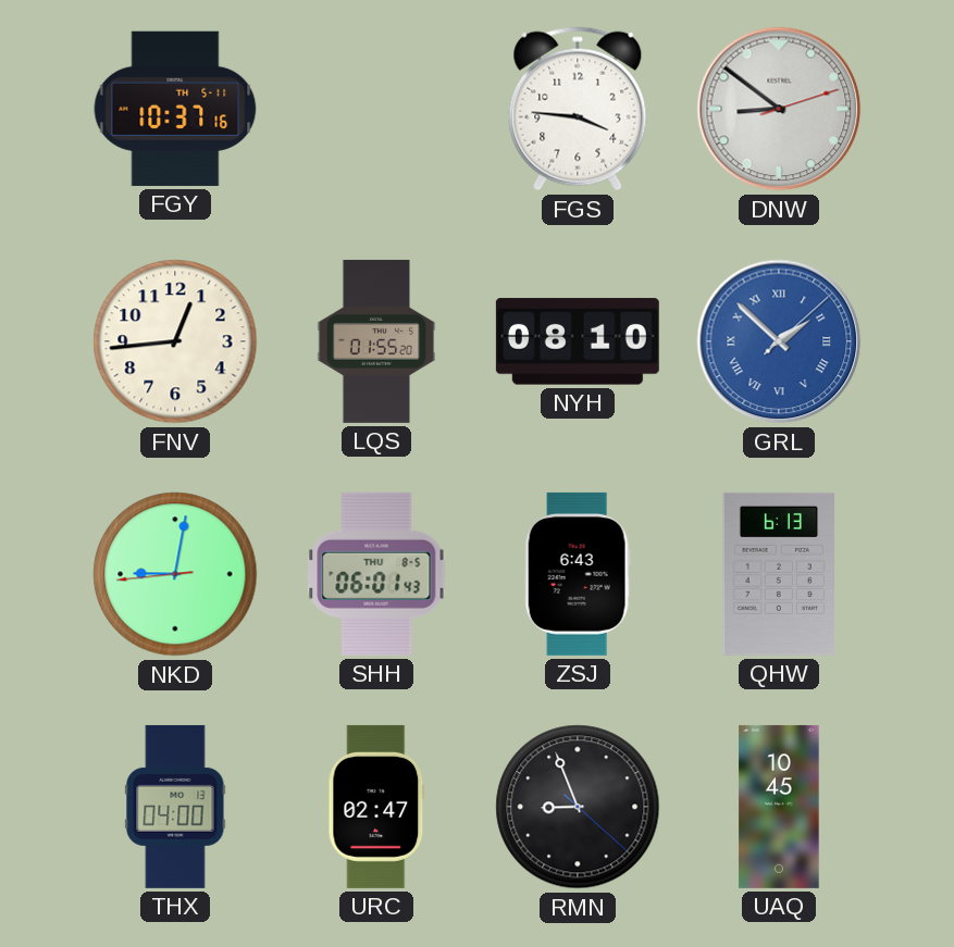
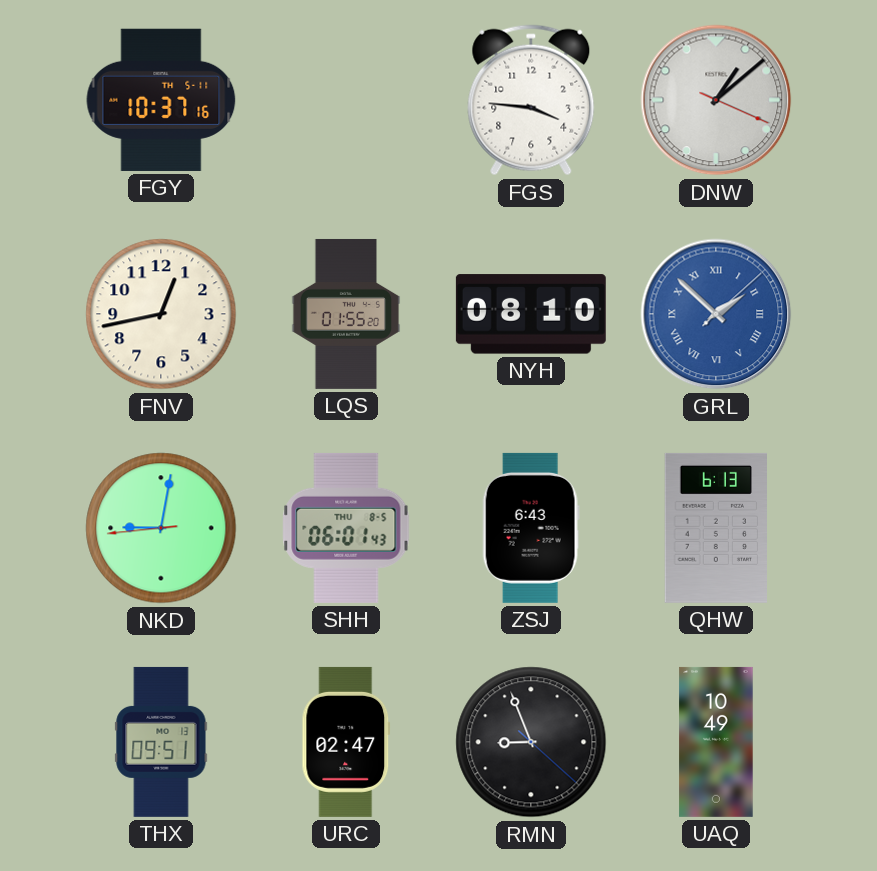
DNW: 8:51 -> 1:08 (716, 100)
FNV: 12:44 -> 12:43 (161, 314)
THX: 04:00 -> 09:51 (161, 742)
UAQ: 10:45 -> 10:49 (716, 742)
